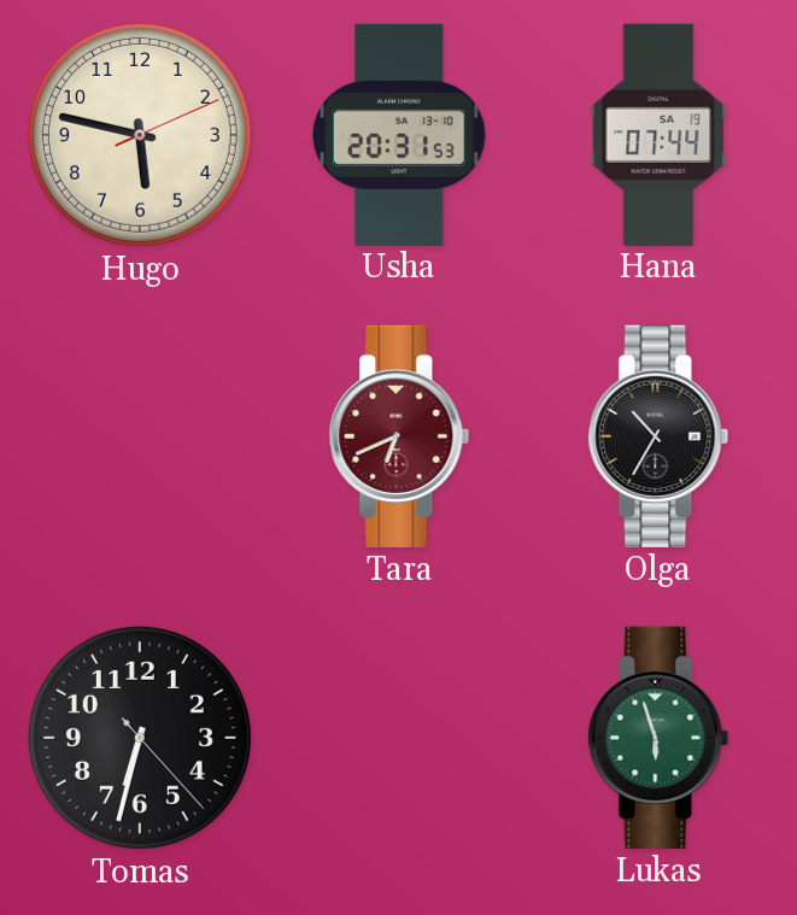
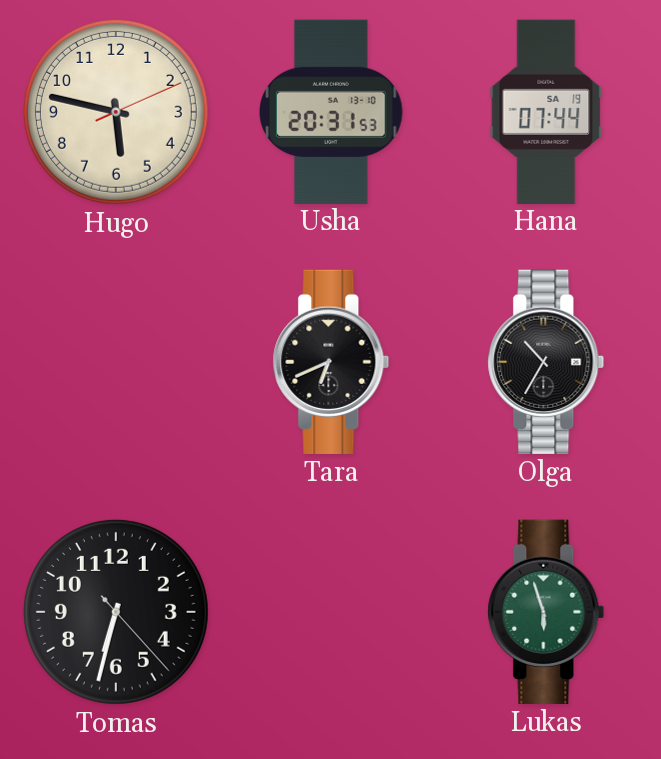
Tara dial: burgundy -> black (331, 362)
